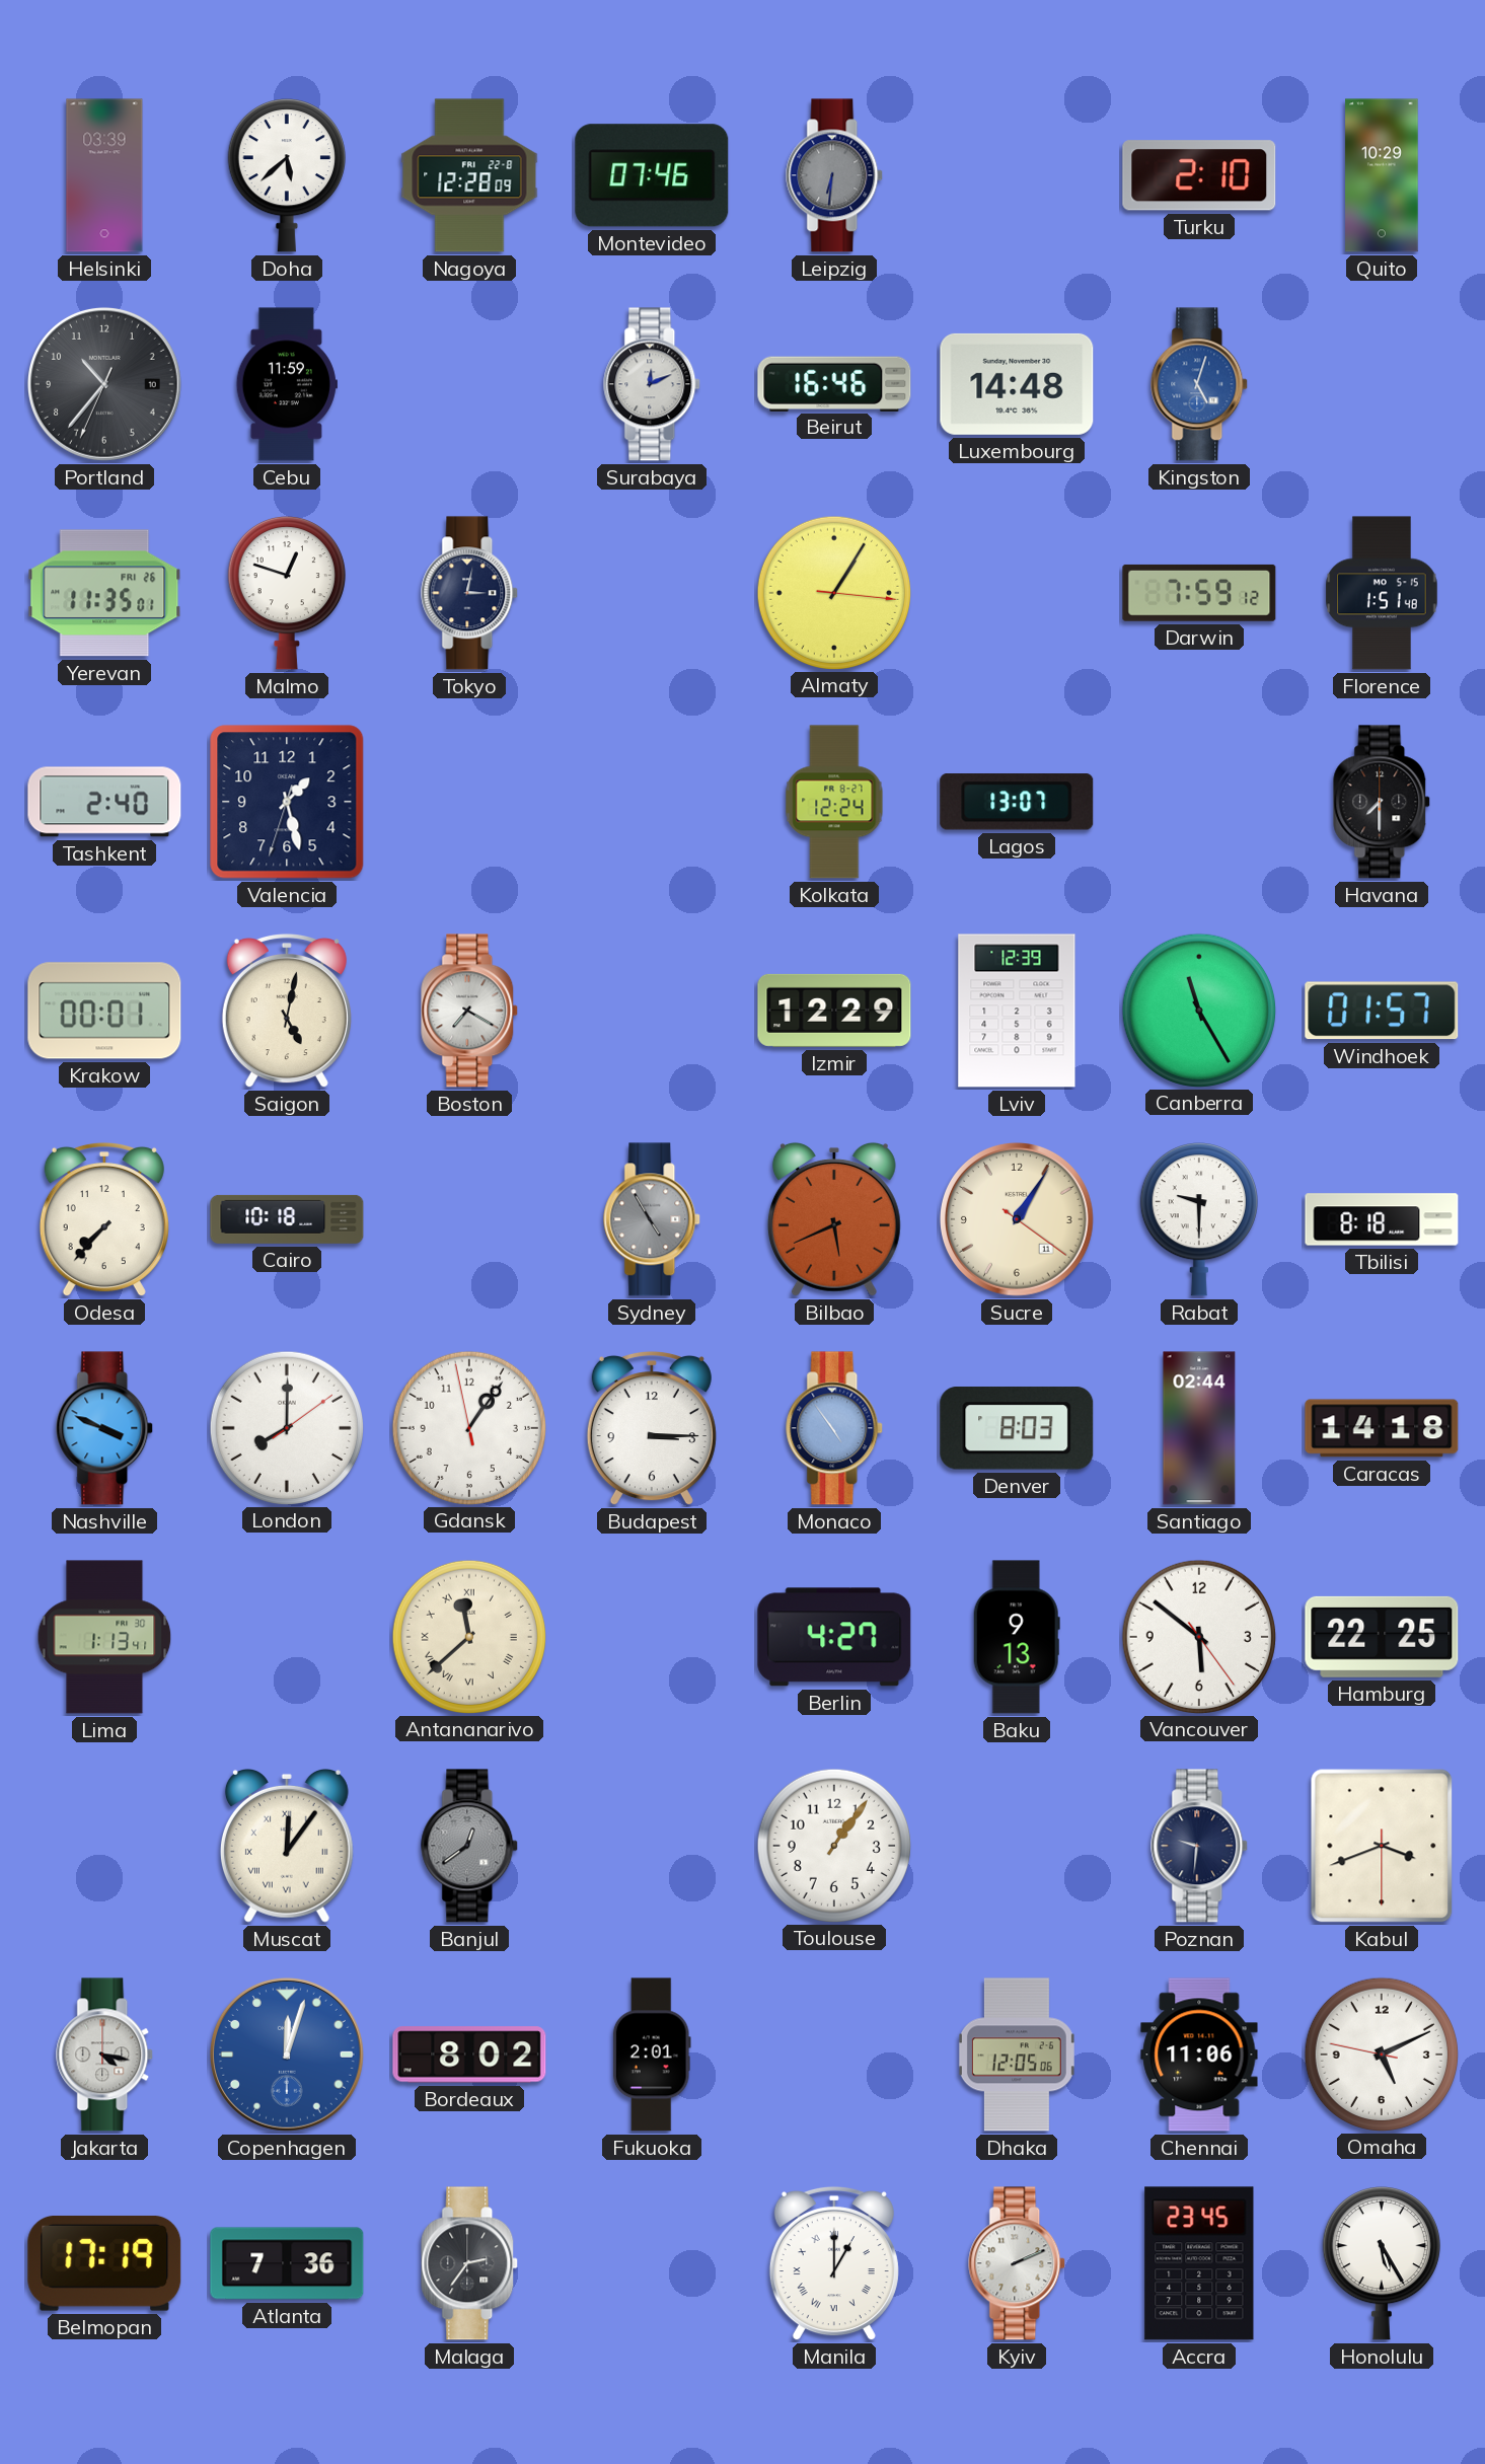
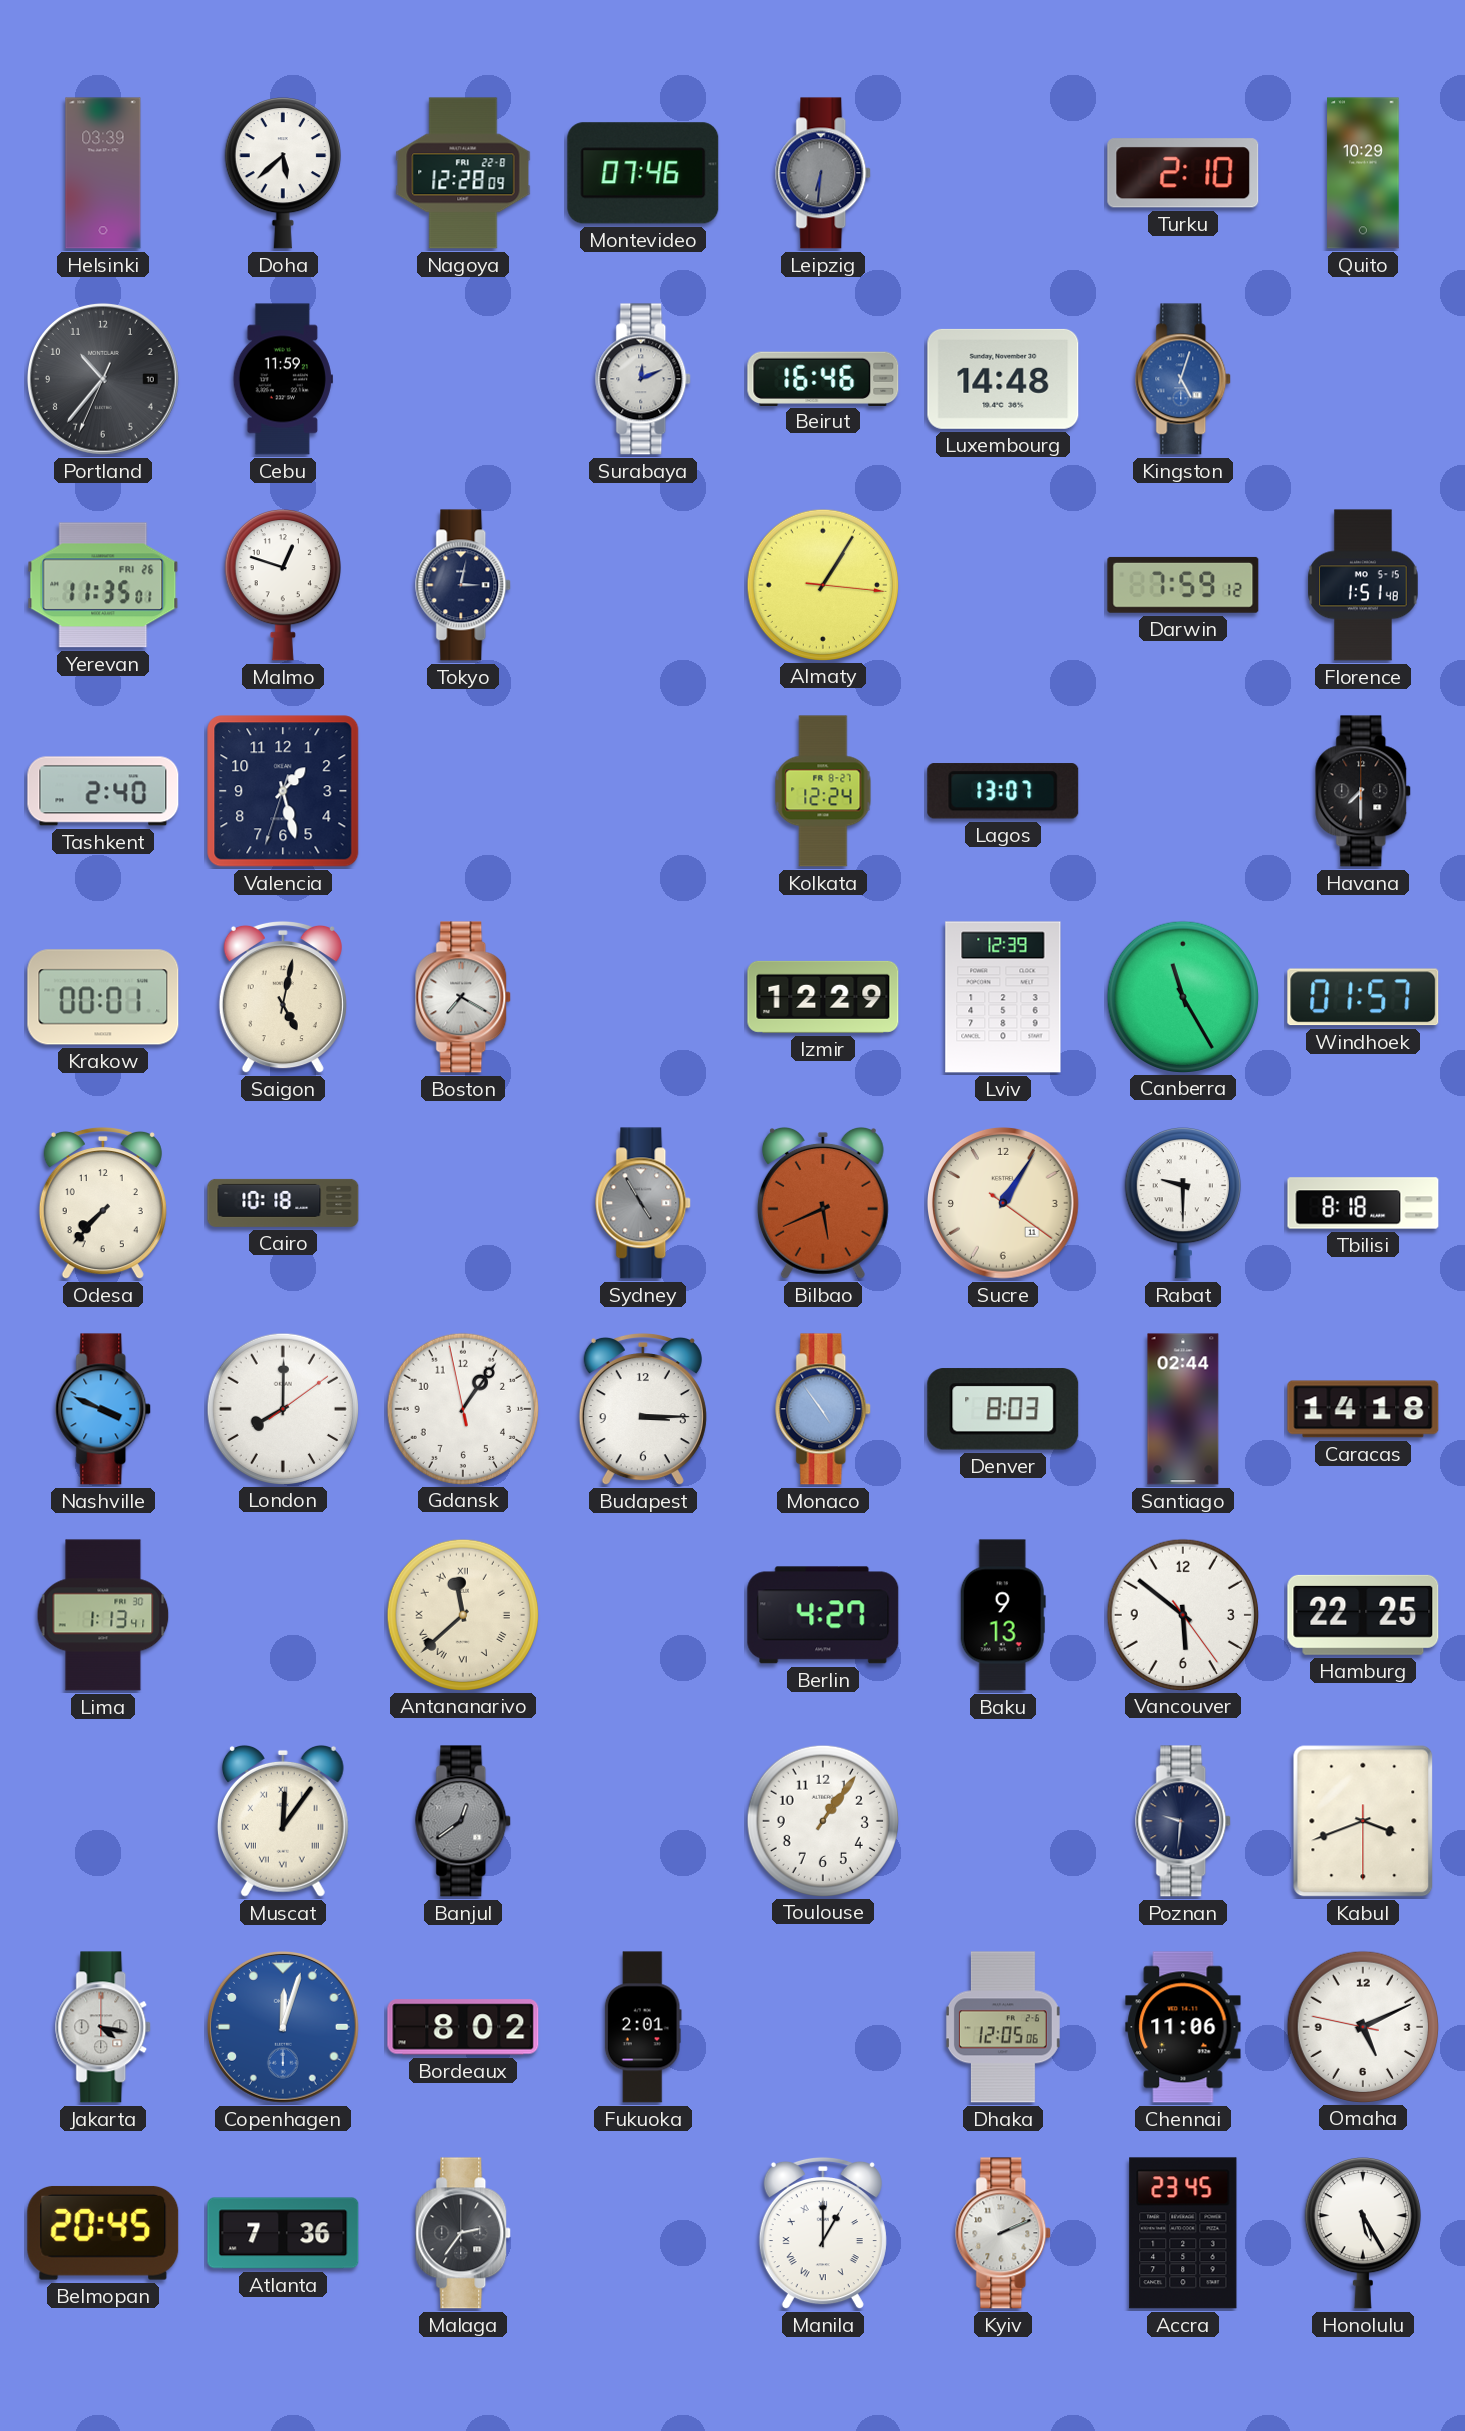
Belmopan: 17:19 -> 20:45 (103, 2233)
